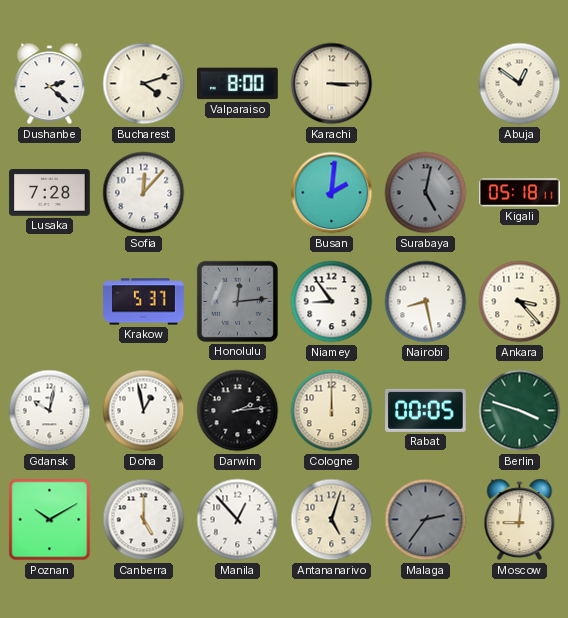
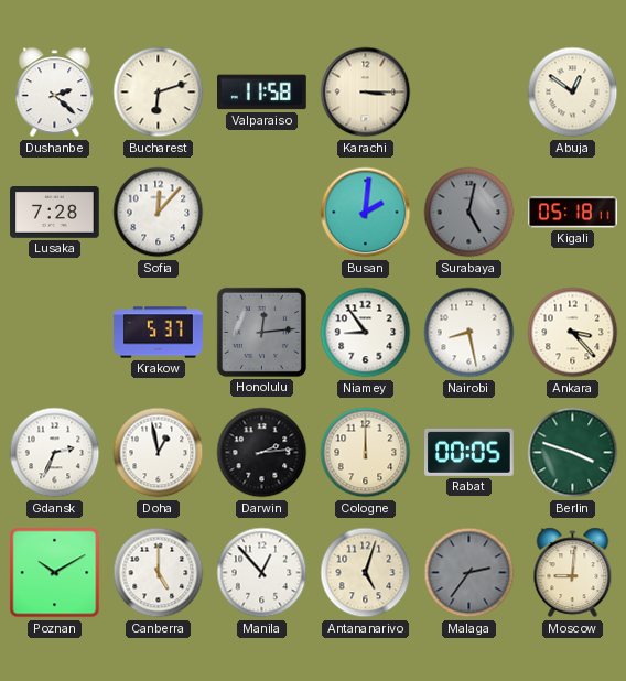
Bucharest: 4:12 -> 6:12 (159, 93)
Valparaiso: 8:00 -> 11:58 (262, 93)
Gdansk: 10:02 -> 2:34 (55, 453)
